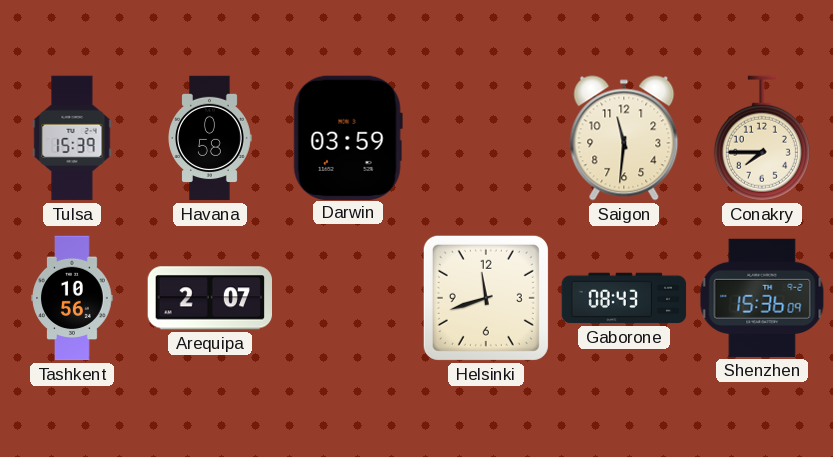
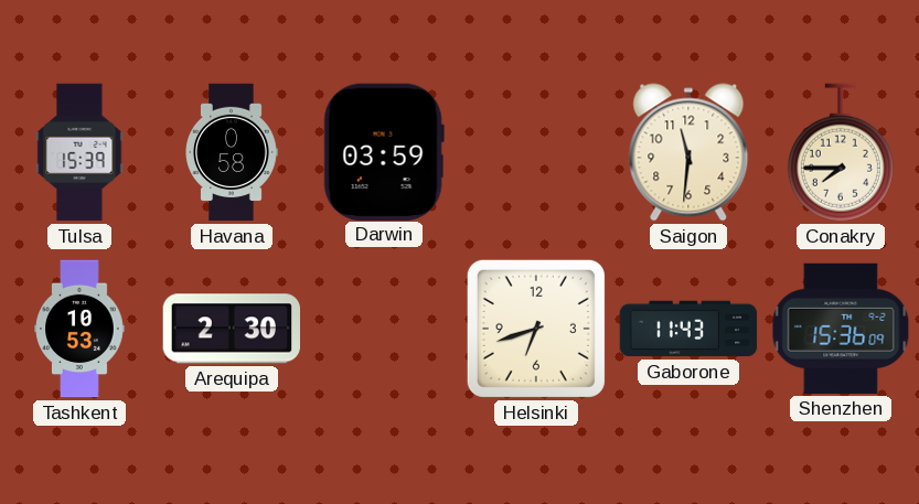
Tashkent: 10:56 -> 10:53 (79, 329)
Arequipa: 2:07 -> 2:30 (232, 329)
Helsinki: 11:42 -> 6:42 (536, 329)
Gaborone: 08:43 -> 11:43 (688, 329)
